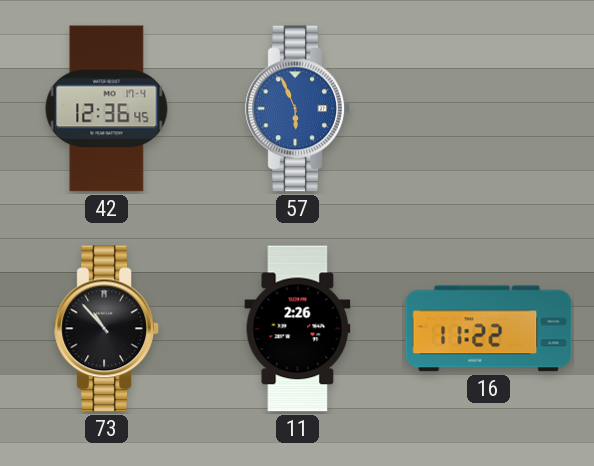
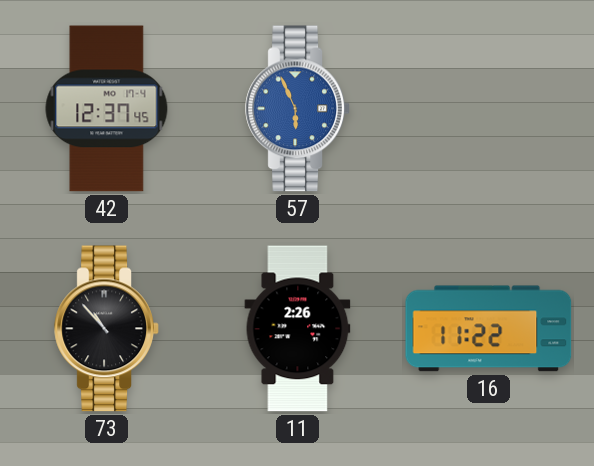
42: 12:36 -> 12:37 (107, 109)
